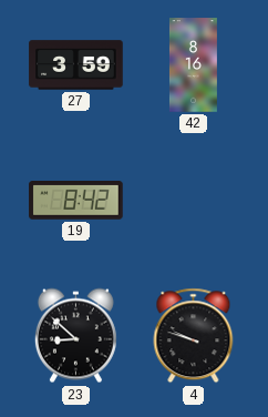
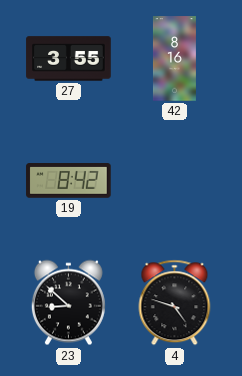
27: 3:59 -> 3:55 (69, 59)
4: 9:48 -> 4:48 (175, 303)
